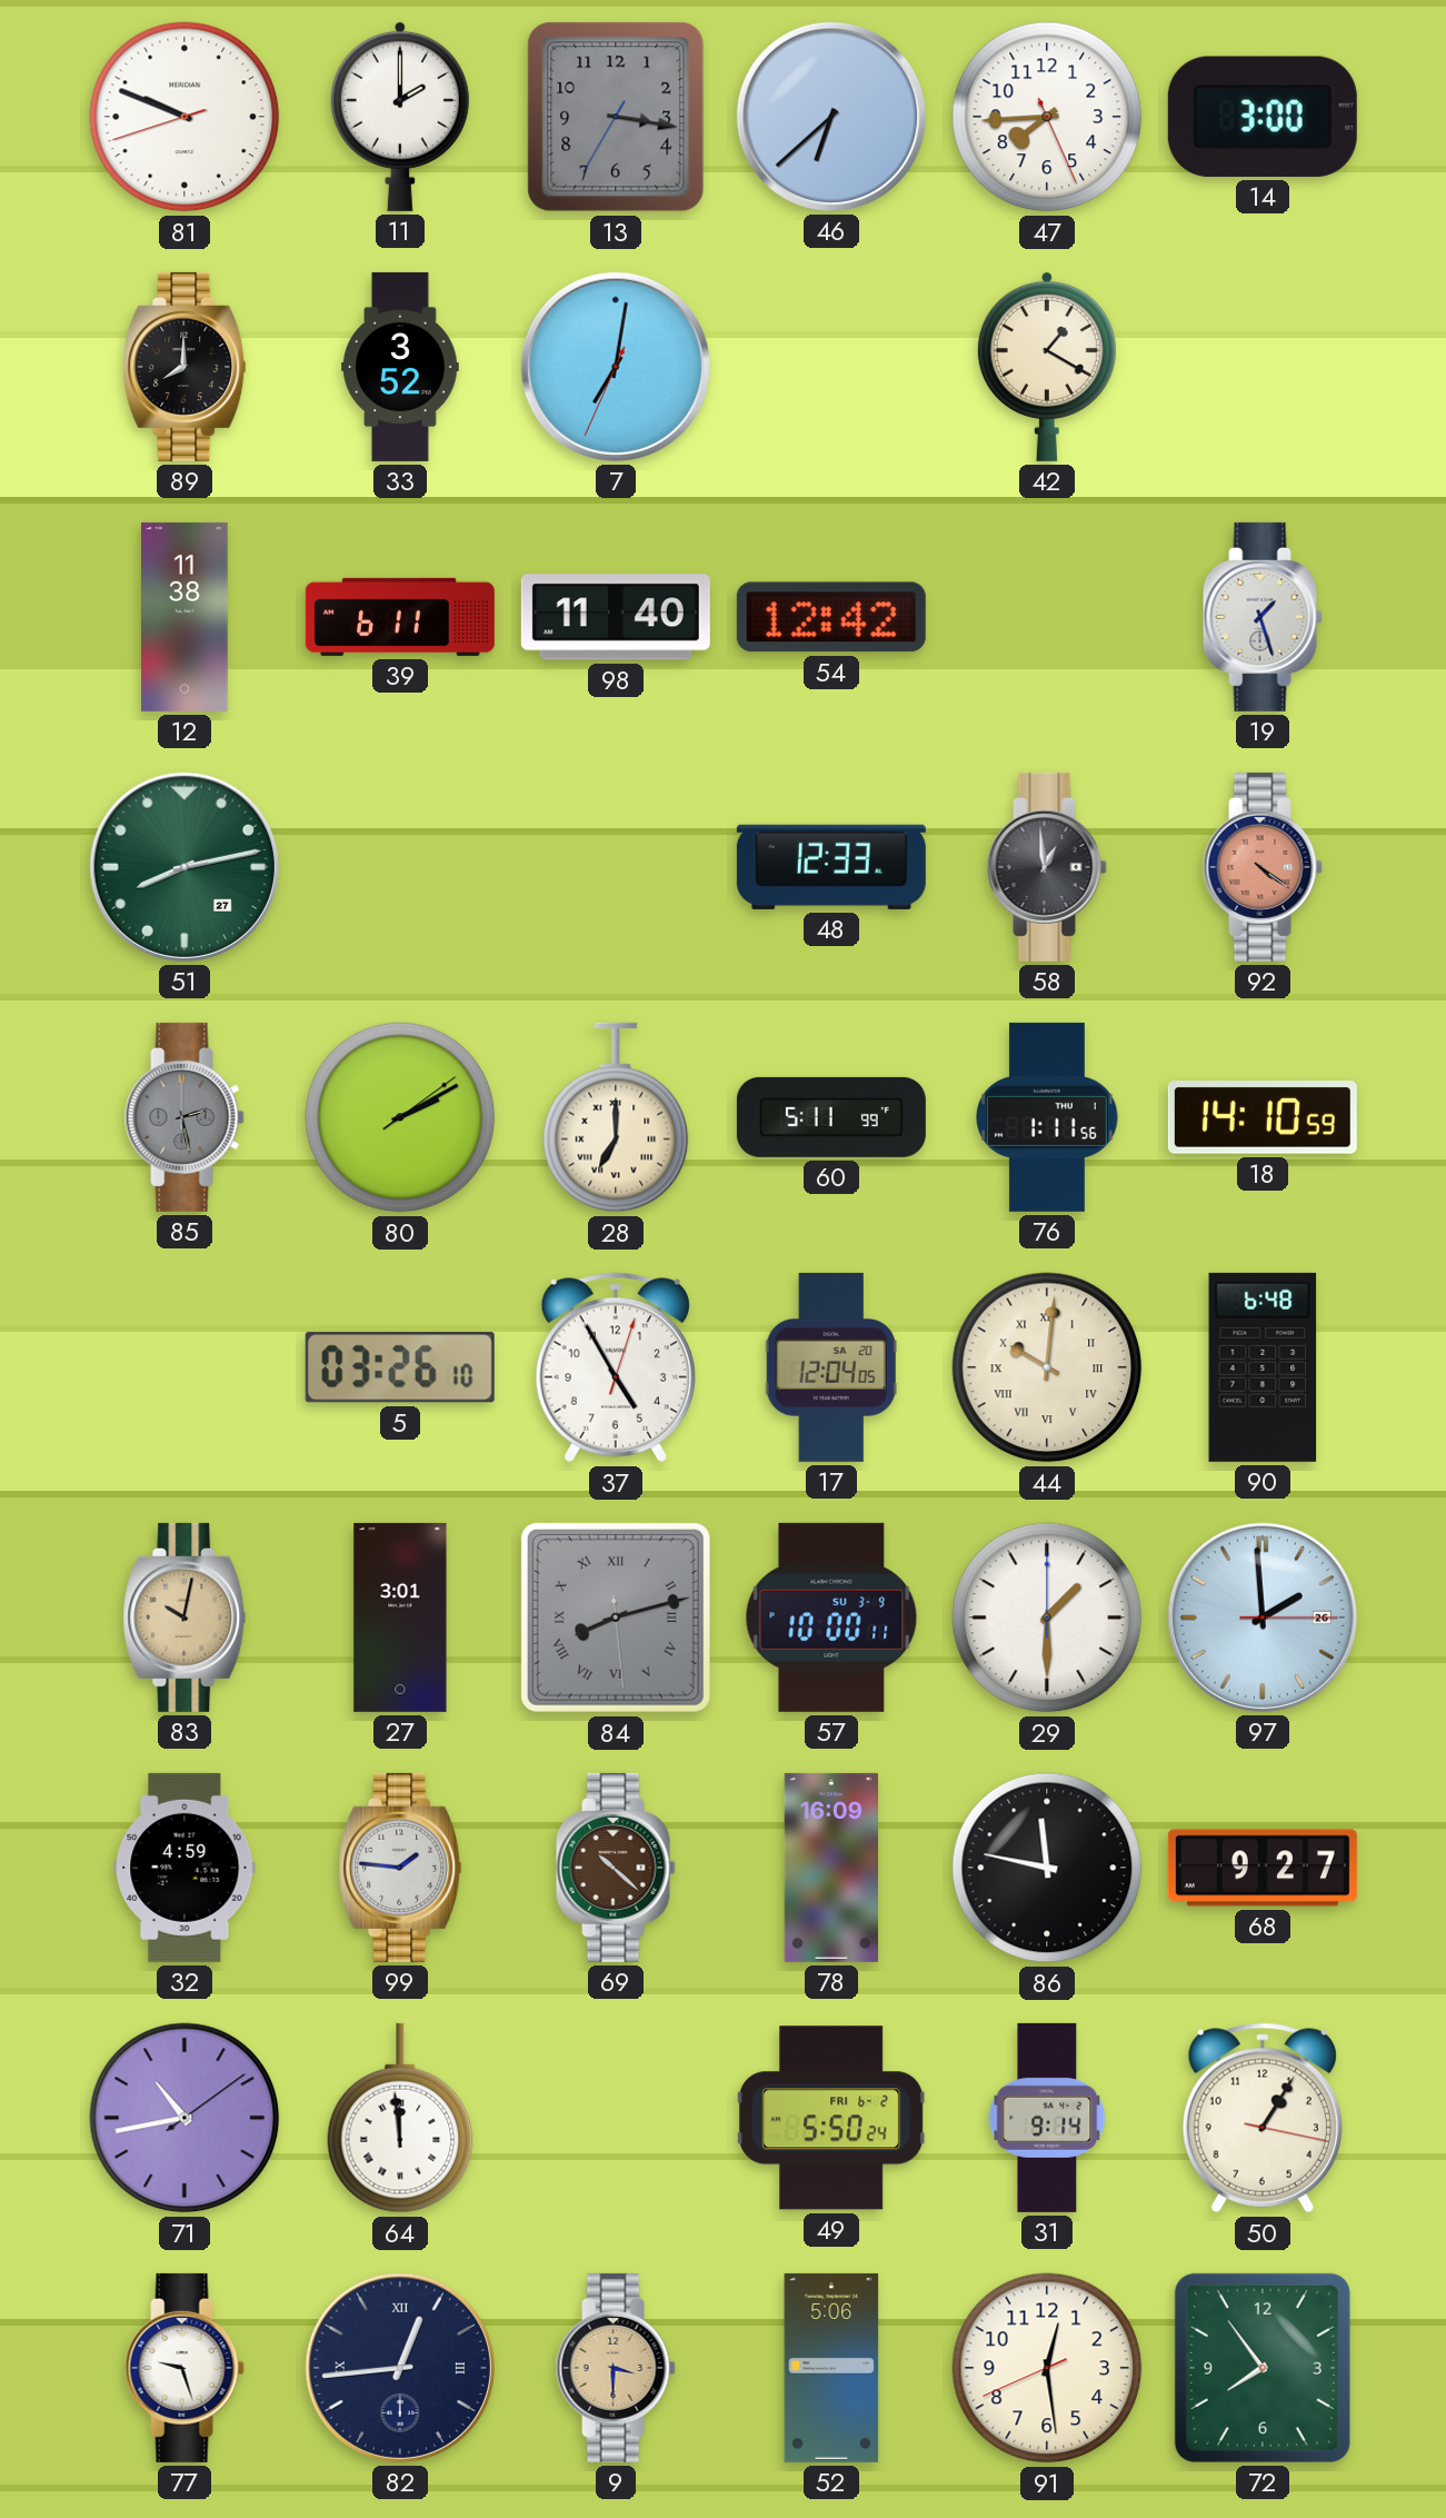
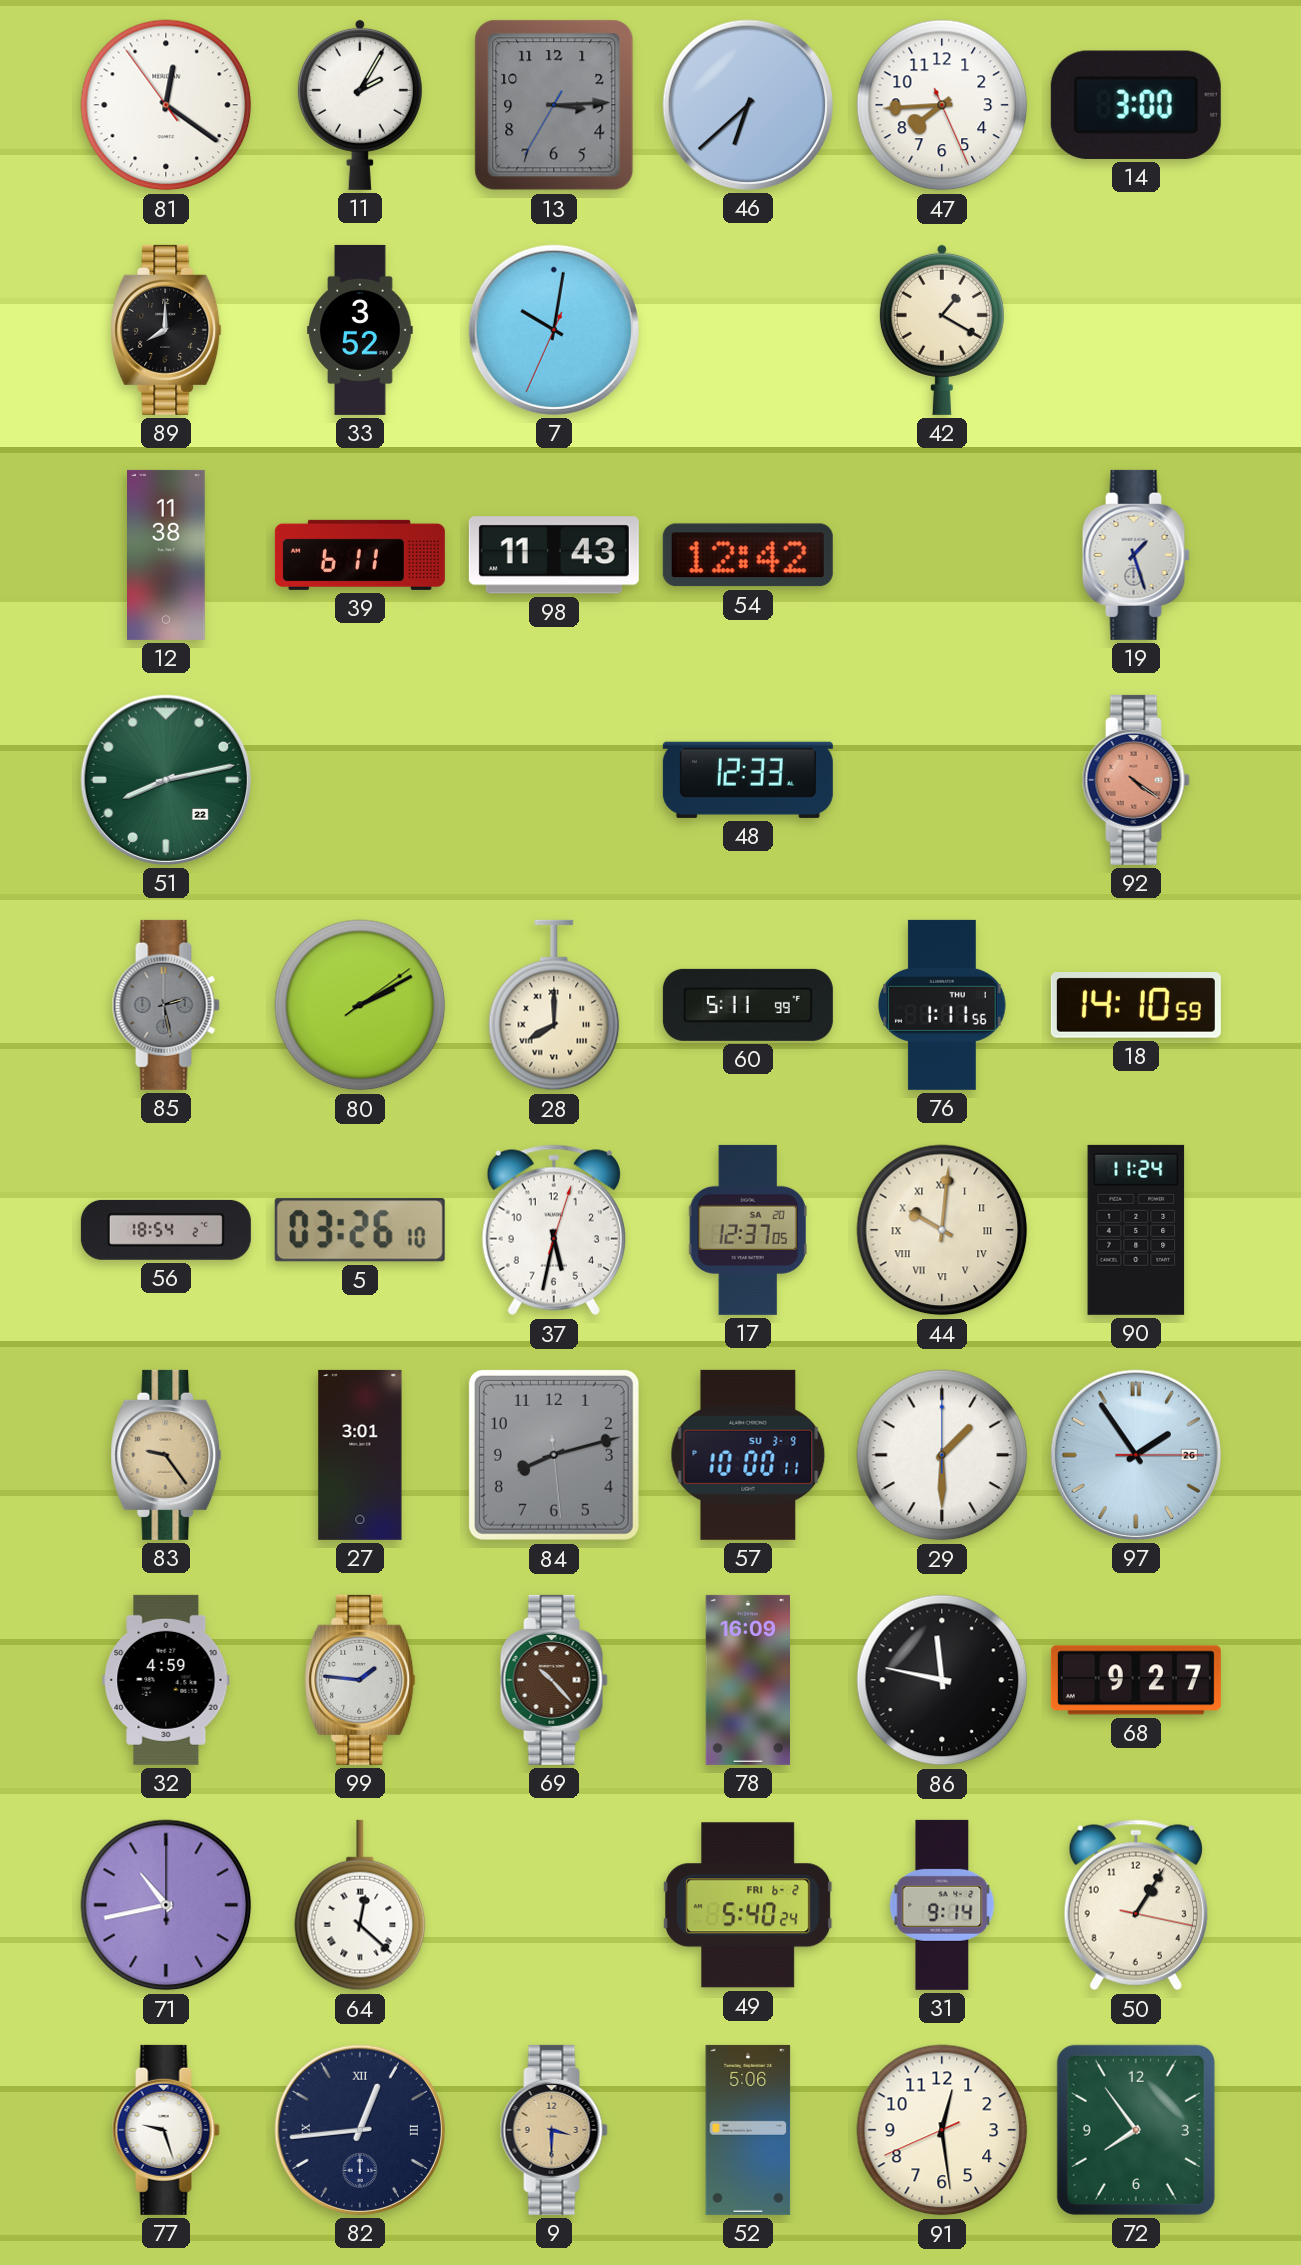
81: 9:48 -> 12:20 (166, 105)
11: 2:00 -> 2:05 (360, 105)
13: 3:16 -> 3:14 (554, 105)
7: 7:01 -> 10:01 (554, 330)
98: 11:40 -> 11:43 (554, 555)
51 date: 27 -> 22 (166, 780)
58: 12:59 -> none (1047, 867)
28: 7:00 -> 8:00 (554, 1005)
56: none -> 18:54 (166, 1230)
37: 4:55 -> 5:32 (554, 1230)
17: 12:04 -> 12:37 (748, 1230)
90: 6:48 -> 11:24 (1136, 1230)
83: 10:02 -> 9:24 (166, 1455)
84 numerals: Roman -> Arabic (554, 1455)
97: 1:59 -> 1:54 (1136, 1455)
69: 10:22 -> 10:23 (554, 1680)
71: 10:43:09 -> 10:43:00 (166, 1905)
64: 11:59 -> 12:22 (360, 1905)
49: 5:50 -> 5:40 (749, 1905)
